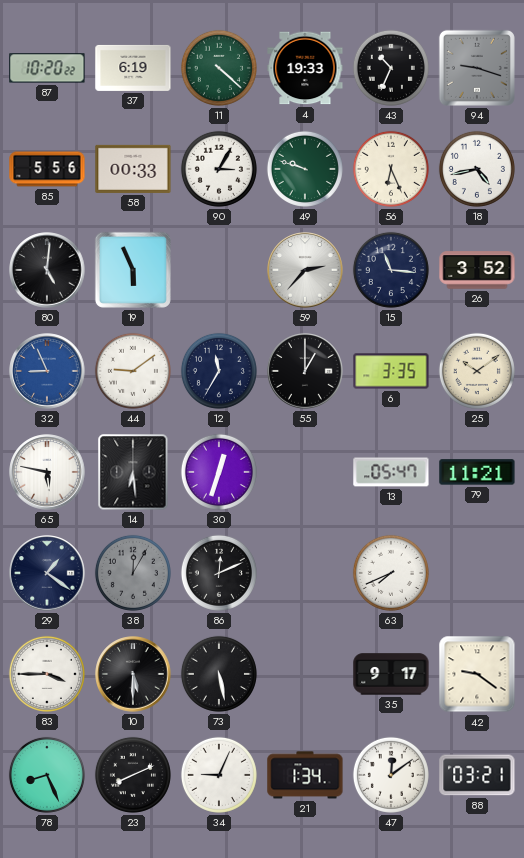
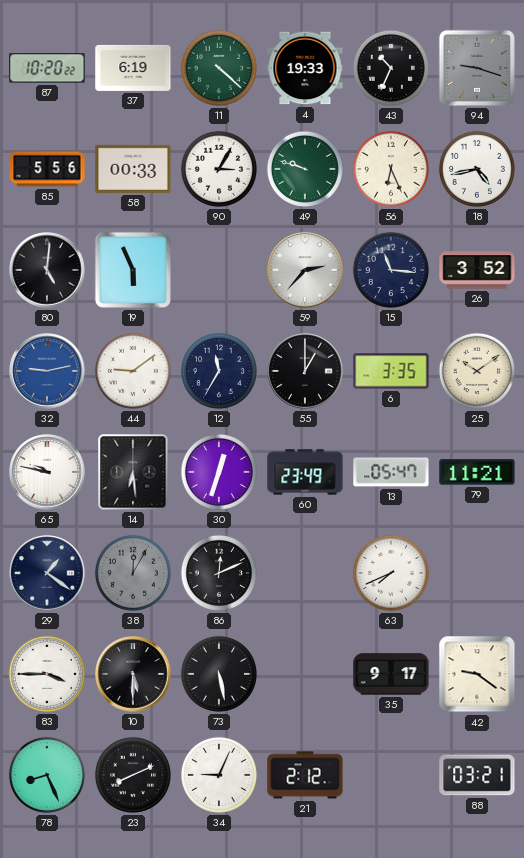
32: 8:56 -> 9:13 (47, 371)
65: 5:47 -> 9:47 (47, 472)
60: none -> 23:49 (305, 472)
21: 1:34 -> 2:12 (305, 775)
47: 12:09 -> none (391, 775)
